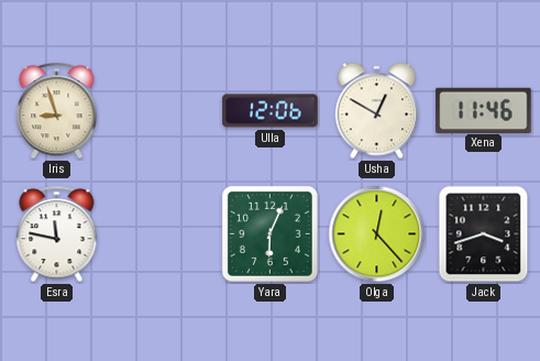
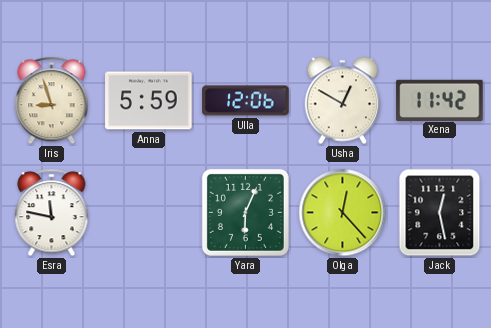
Anna: none -> 5:59 (149, 101)
Xena: 11:46 -> 11:42 (440, 100)
Jack: 3:42 -> 12:28 (440, 213)
